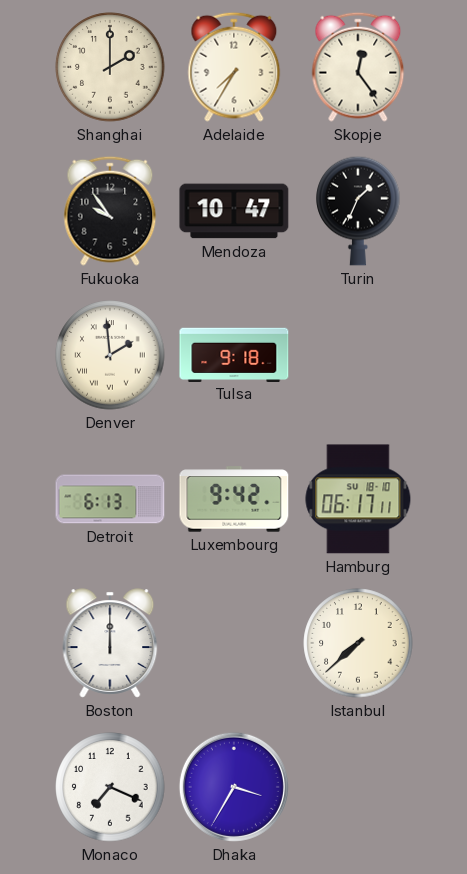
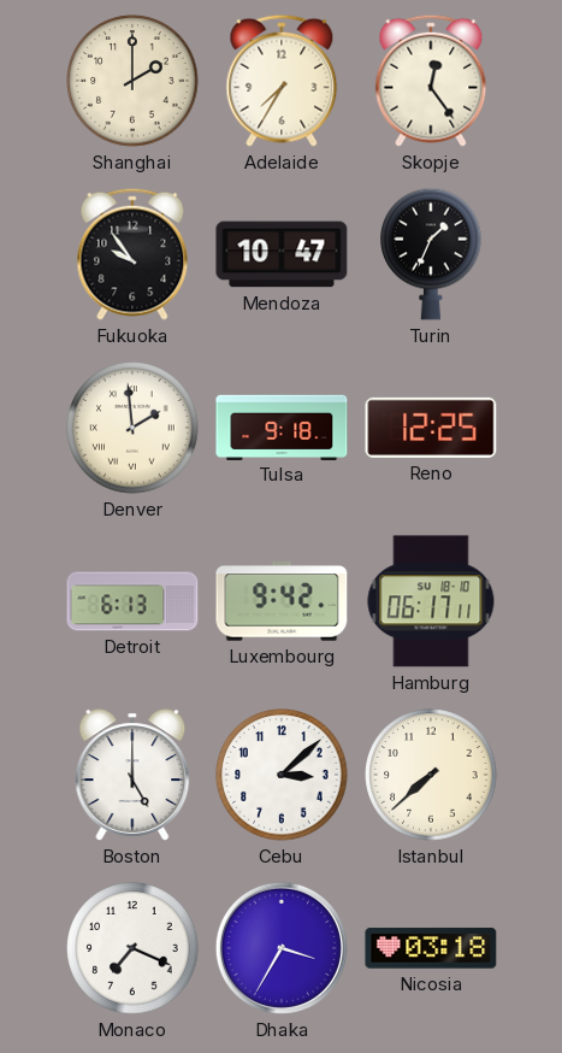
Reno: none -> 12:25 (431, 428)
Boston: 12:00 -> 5:00 (132, 775)
Cebu: none -> 3:08 (282, 775)
Nicosia: none -> 03:18 (431, 948)
